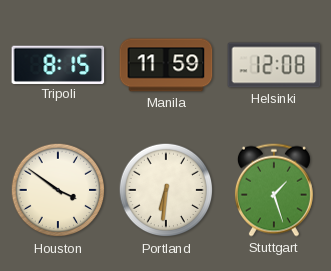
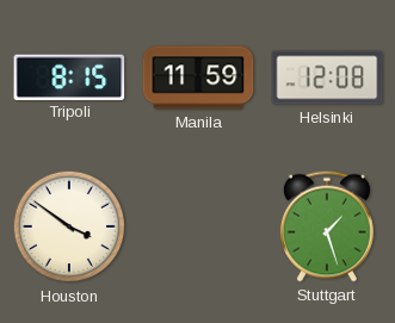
Portland: 6:31 -> none (166, 190)
